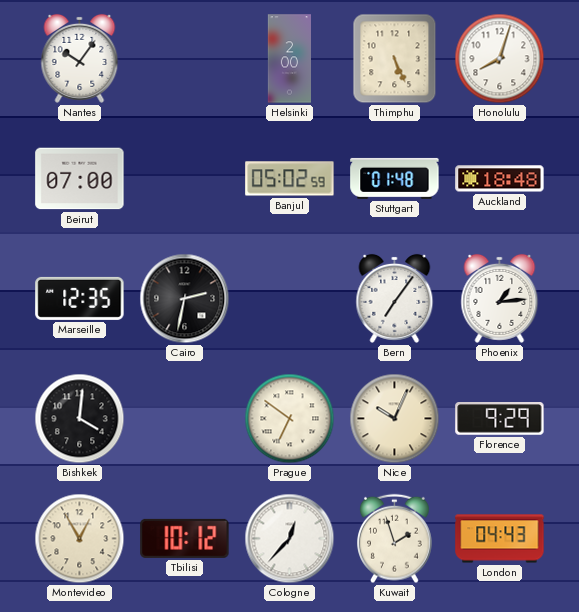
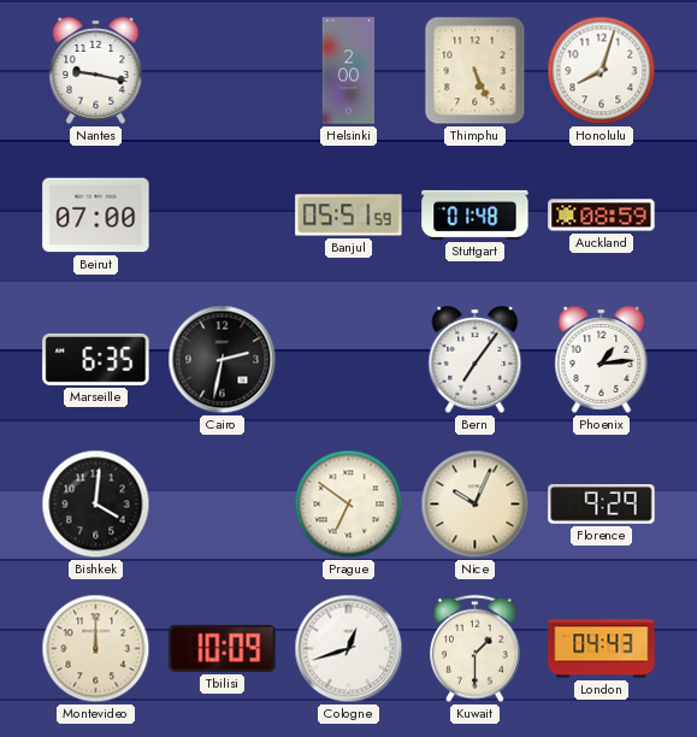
Nantes: 10:06 -> 9:17 (96, 70)
Banjul: 05:02 -> 05:51 (349, 216)
Auckland: 18:48 -> 08:59 (602, 216)
Marseille: 12:35 -> 6:35 (96, 359)
Montevideo: 12:55 -> 12:00 (96, 649)
Tbilisi: 10:12 -> 10:09 (223, 648)
Cologne: 12:37 -> 12:42 (349, 649)
Kuwait: 1:57 -> 1:30 (476, 649)
